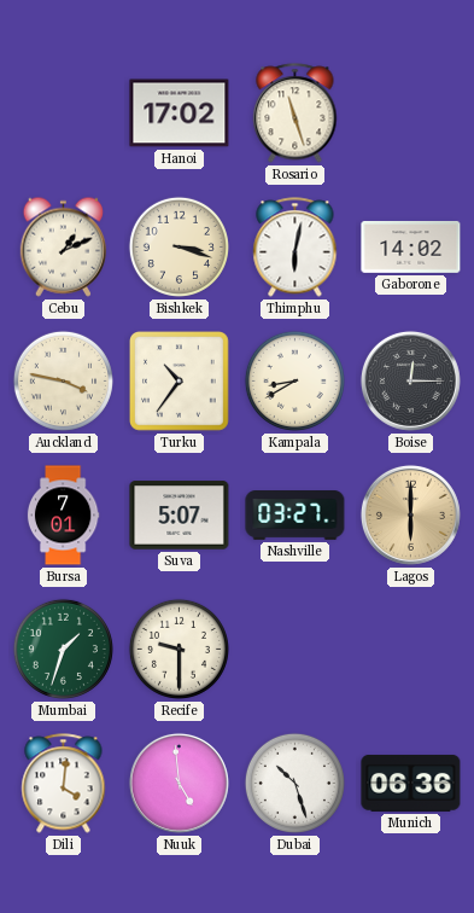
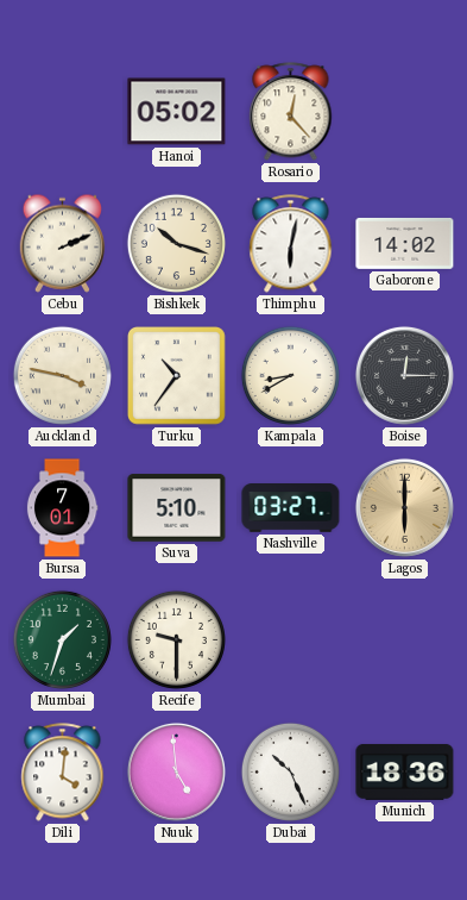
Hanoi: 17:02 -> 05:02 (177, 112)
Rosario: 11:27 -> 12:23 (291, 112)
Cebu: 1:11 -> 2:11 (63, 243)
Bishkek: 3:18 -> 10:18 (176, 243)
Suva: 5:07 -> 5:10 (177, 508)
Dubai: 10:27 -> 10:26 (290, 771)
Munich: 06:36 -> 18:36 (405, 771)
